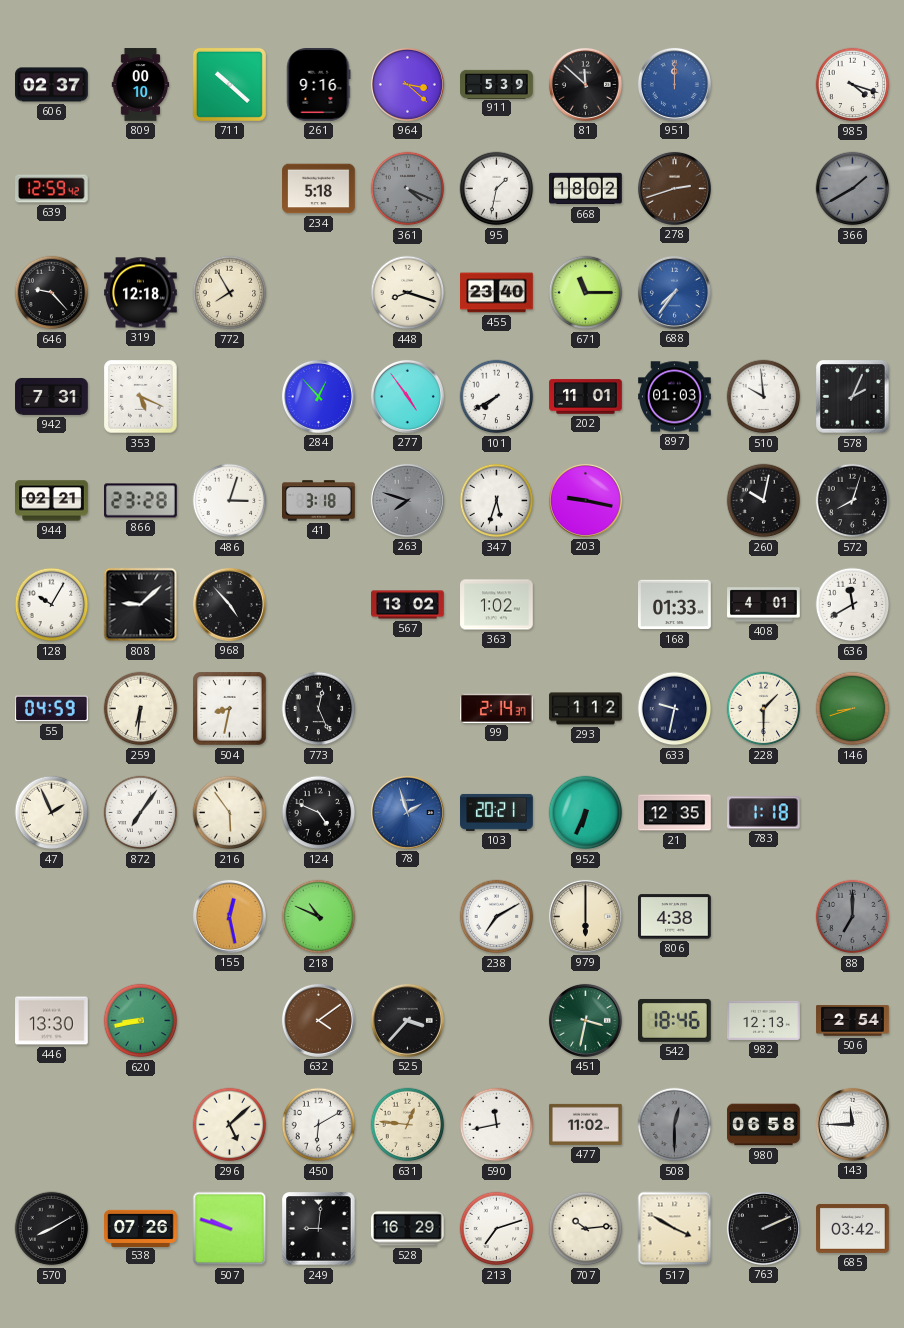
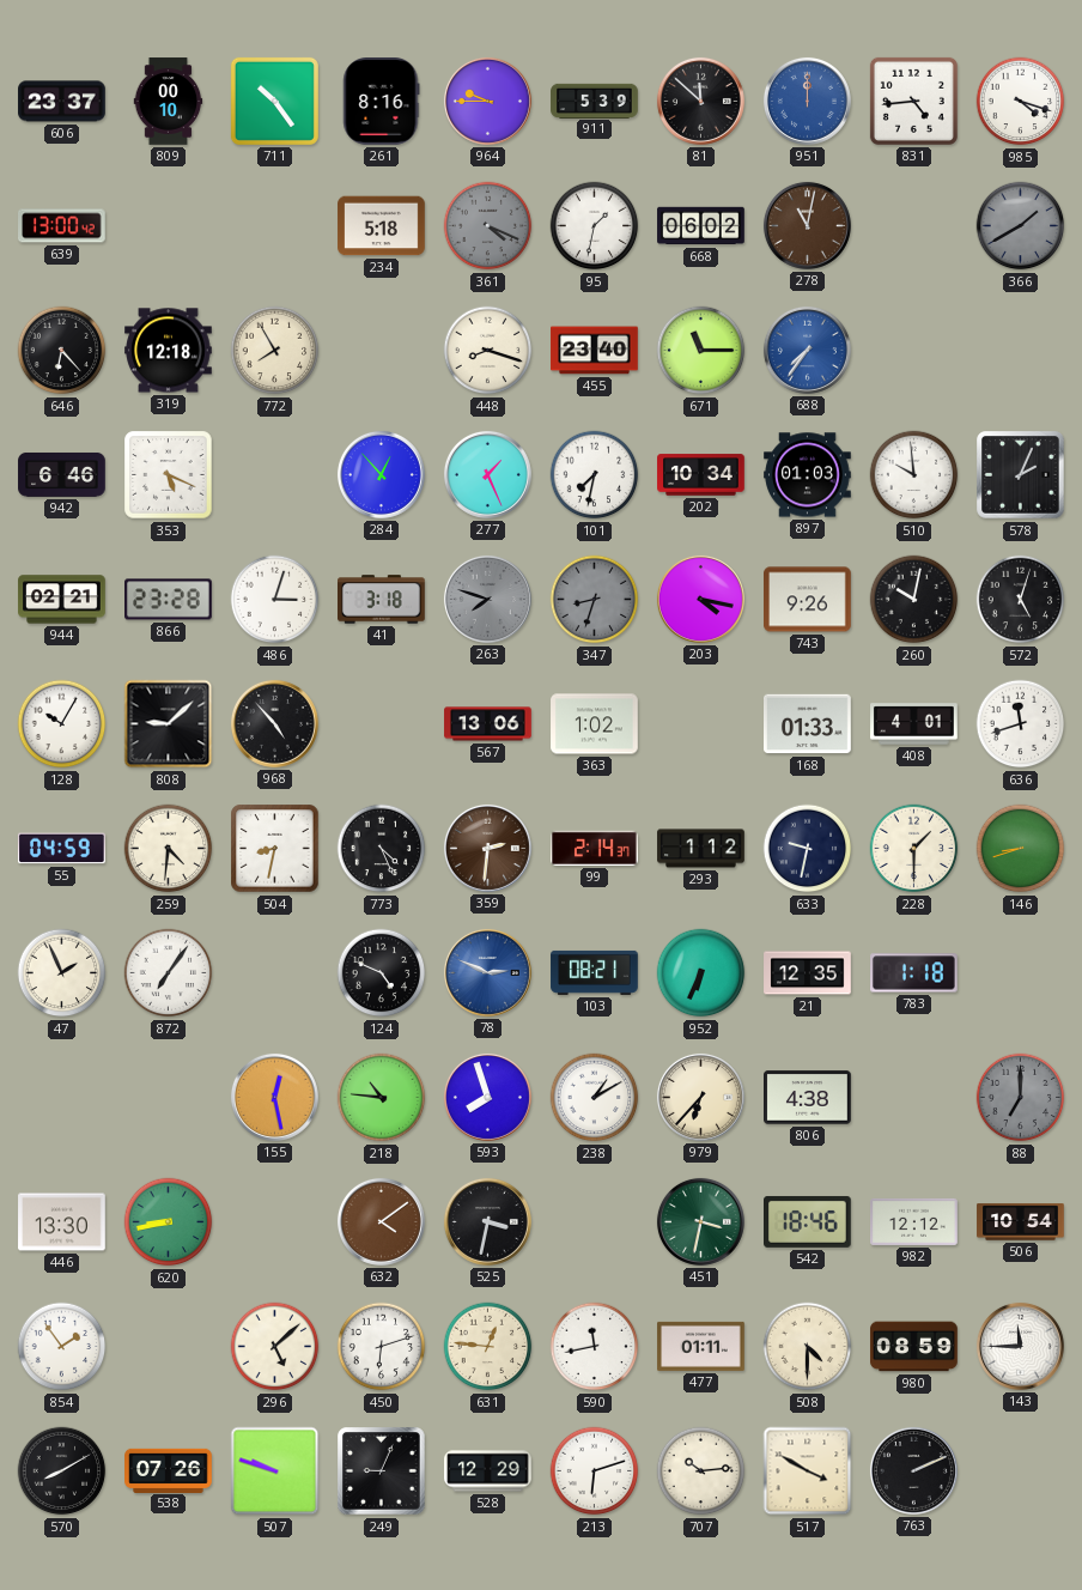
606: 02:37 -> 23:37 (62, 102)
711: 10:22 -> 10:24 (274, 101)
261: 9:16 -> 8:16 (382, 102)
964: 3:22 -> 9:45 (487, 101)
831: none -> 4:44 (913, 101)
639: 12:59 -> 13:00 (62, 226)
668: 18:02 -> 06:02 (701, 226)
278: 2:42 -> 11:02 (807, 225)
646: 9:23 -> 6:23 (62, 351)
942: 7:31 -> 6:46 (62, 474)
277: 4:54 -> 1:26 (487, 474)
101: 7:40 -> 7:32 (595, 475)
202: 11:01 -> 10:34 (701, 475)
347: 5:33 -> 8:33 (595, 600)
347 dial: white -> grey (595, 600)
203: 9:17 -> 4:17 (700, 599)
743: none -> 9:26 (808, 600)
572: 8:03 -> 5:03 (1021, 600)
567: 13:02 -> 13:06 (488, 724)
636: 11:40 -> 11:42 (1021, 724)
259: 6:31 -> 4:31 (169, 849)
773: 12:26 -> 4:26 (382, 849)
359: none -> 2:31 (487, 848)
216: 5:54 -> none (230, 813)
78: 1:57 -> 2:49 (487, 972)
103: 20:21 -> 08:21 (595, 972)
218: 10:49 -> 10:46 (382, 1098)
593: none -> 7:57 (487, 1097)
238: 7:10 -> 1:10 (595, 1098)
979: 6:00 -> 6:37 (700, 1097)
525: 3:37 -> 3:32 (487, 1221)
982: 12:13 -> 12:12 (914, 1221)
506: 2:54 -> 10:54 (1021, 1222)
854: none -> 1:54 (62, 1347)
450: 6:10 -> 6:12 (382, 1347)
477: 11:02 -> 01:11 (701, 1346)
508: 12:30 -> 4:30 (808, 1347)
508 dial: grey -> cream (808, 1347)
980: 06:58 -> 08:59 (914, 1347)
249: 9:01 -> 9:04 (382, 1471)
528: 16:29 -> 12:29 (488, 1471)
213: 7:12 -> 6:12 (595, 1471)
685: 03:42 -> none (853, 1228)
